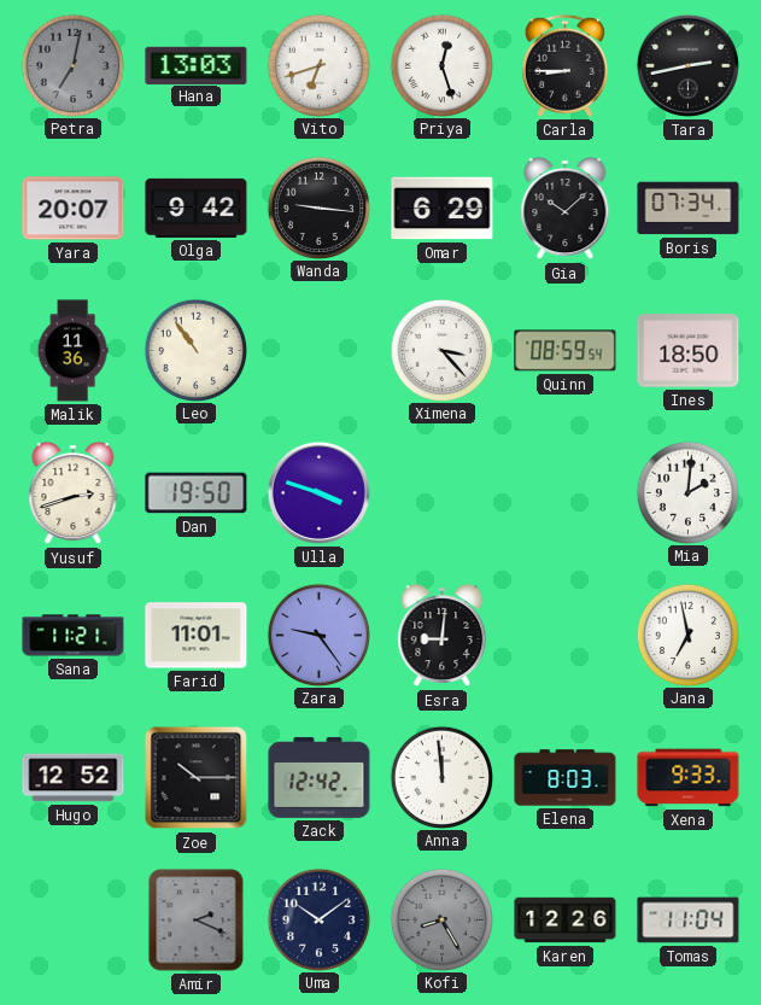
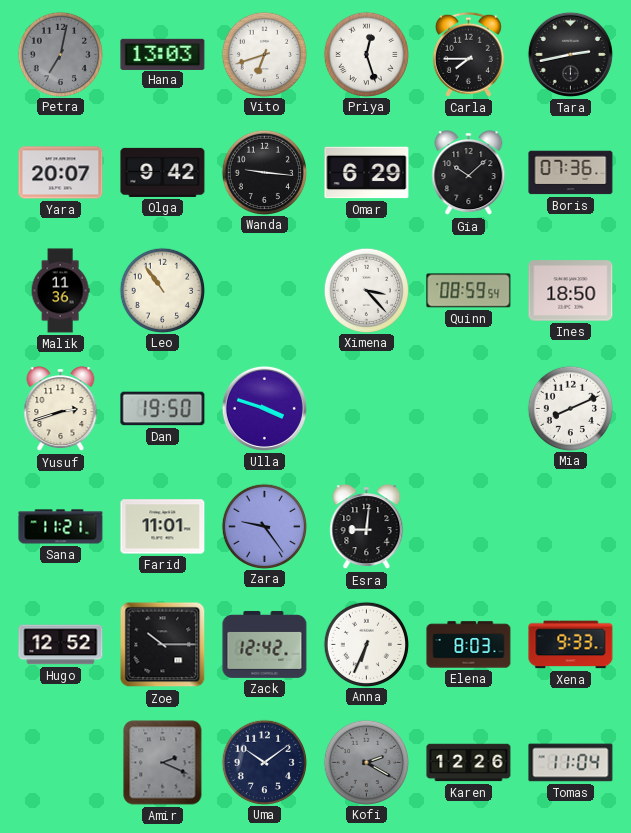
Carla: 8:45 -> 7:45 (468, 54)
Boris: 07:34 -> 07:36 (571, 173)
Mia: 2:01 -> 8:11 (570, 408)
Jana: 6:58 -> none (687, 635)
Anna: 11:59 -> 6:34 (366, 644)
Kofi: 8:25 -> 2:20 (366, 762)
